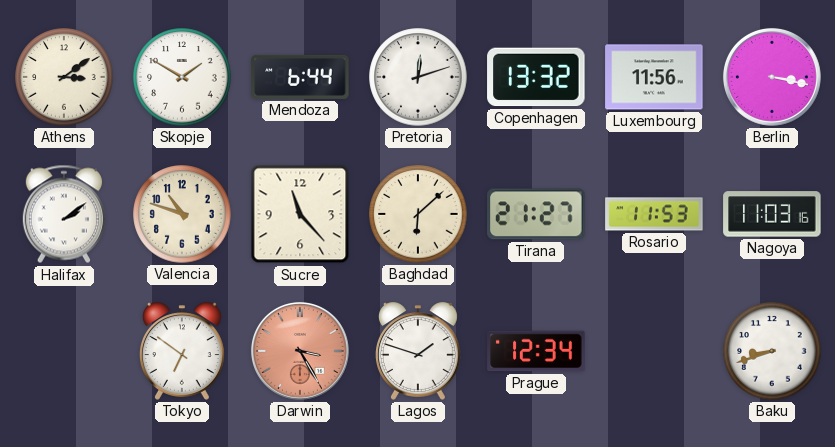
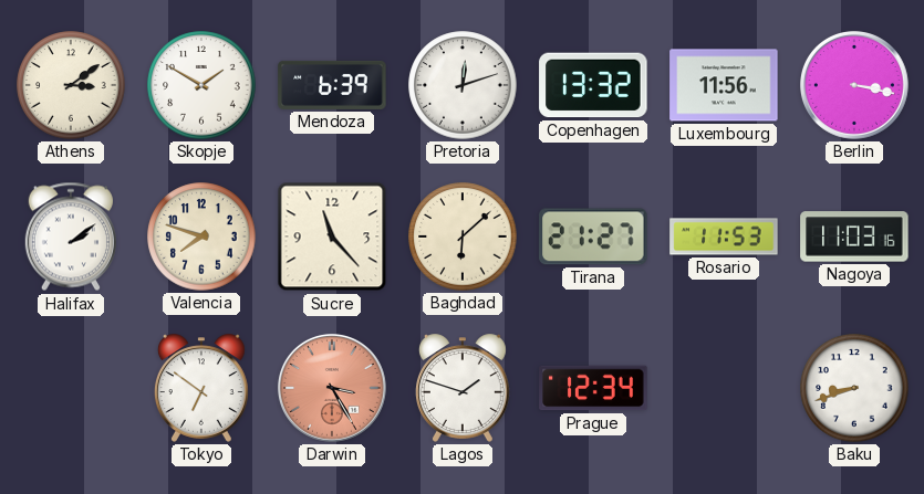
Mendoza: 6:44 -> 6:39 (332, 85)
Valencia: 10:48 -> 7:48 (201, 237)
